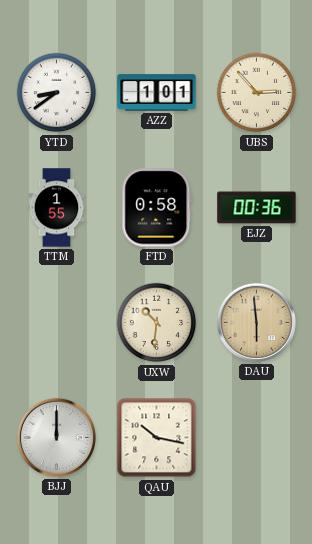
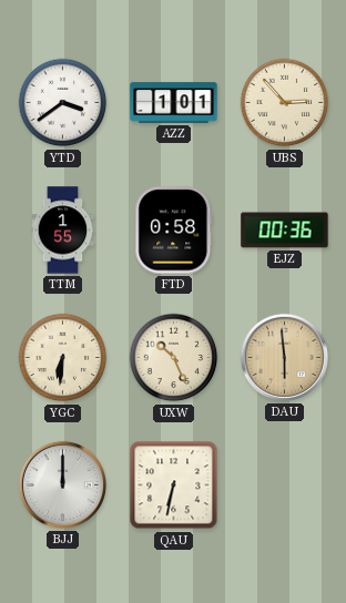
YTD: 8:39 -> 3:39 (63, 103)
YGC: none -> 6:31 (63, 358)
UXW: 10:31 -> 10:26 (174, 358)
QAU: 10:17 -> 6:32 (174, 486)
